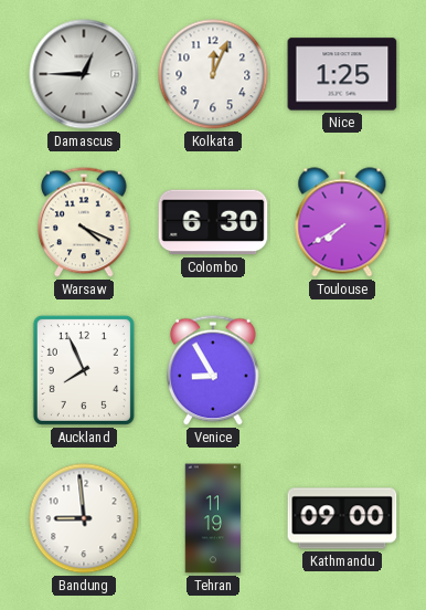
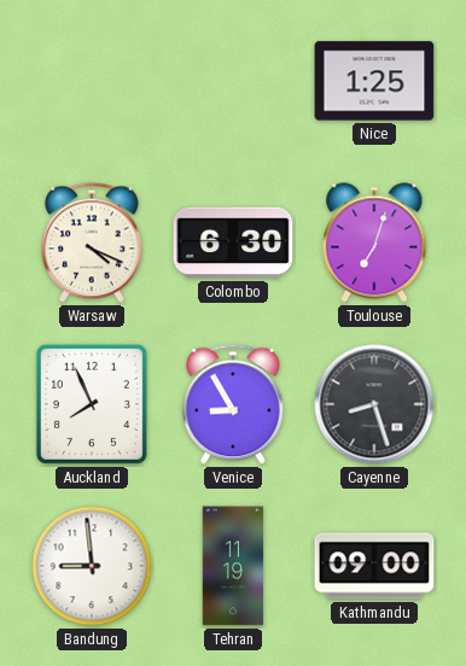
Damascus: 12:45 -> none (84, 74)
Kolkata: 12:04 -> none (213, 74)
Toulouse: 7:40 -> 7:03 (374, 243)
Cayenne: none -> 8:27 (374, 404)
